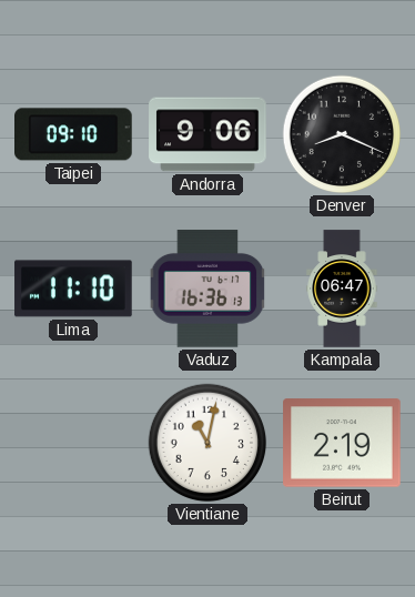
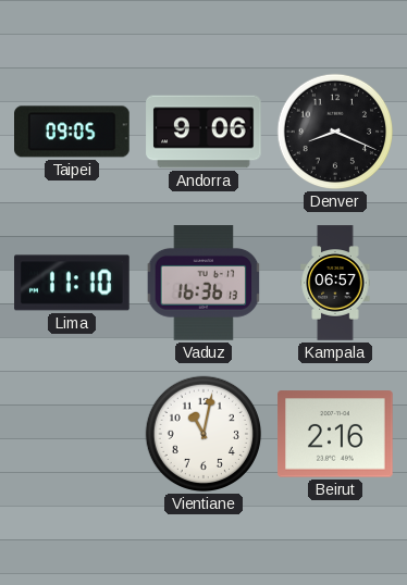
Taipei: 09:10 -> 09:05 (73, 132)
Kampala: 06:47 -> 06:57 (335, 283)
Beirut: 2:19 -> 2:16 (335, 434)
